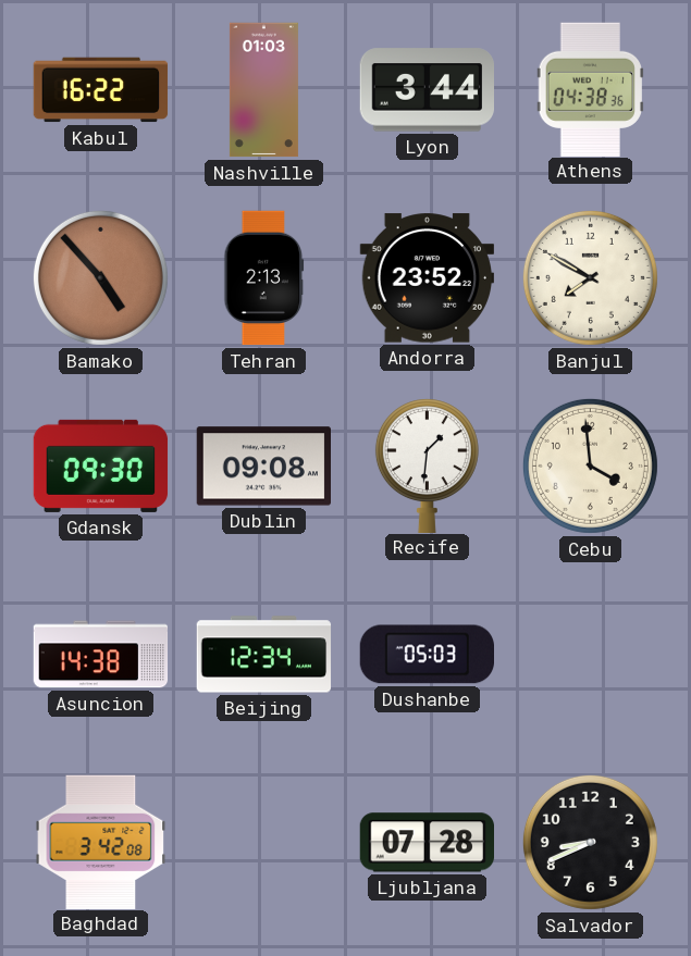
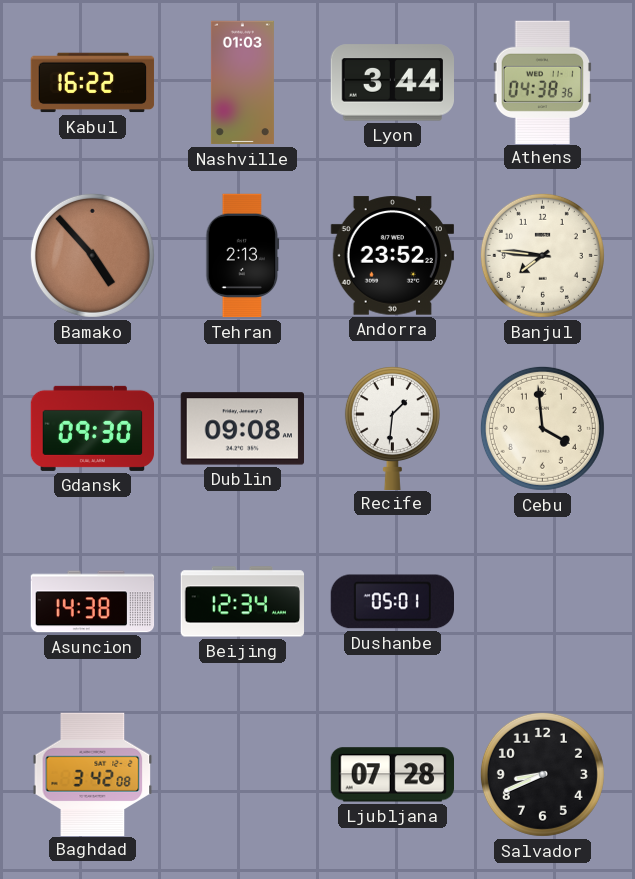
Banjul: 7:50 -> 7:46 (542, 255)
Dushanbe: 05:03 -> 05:01 (392, 602)
